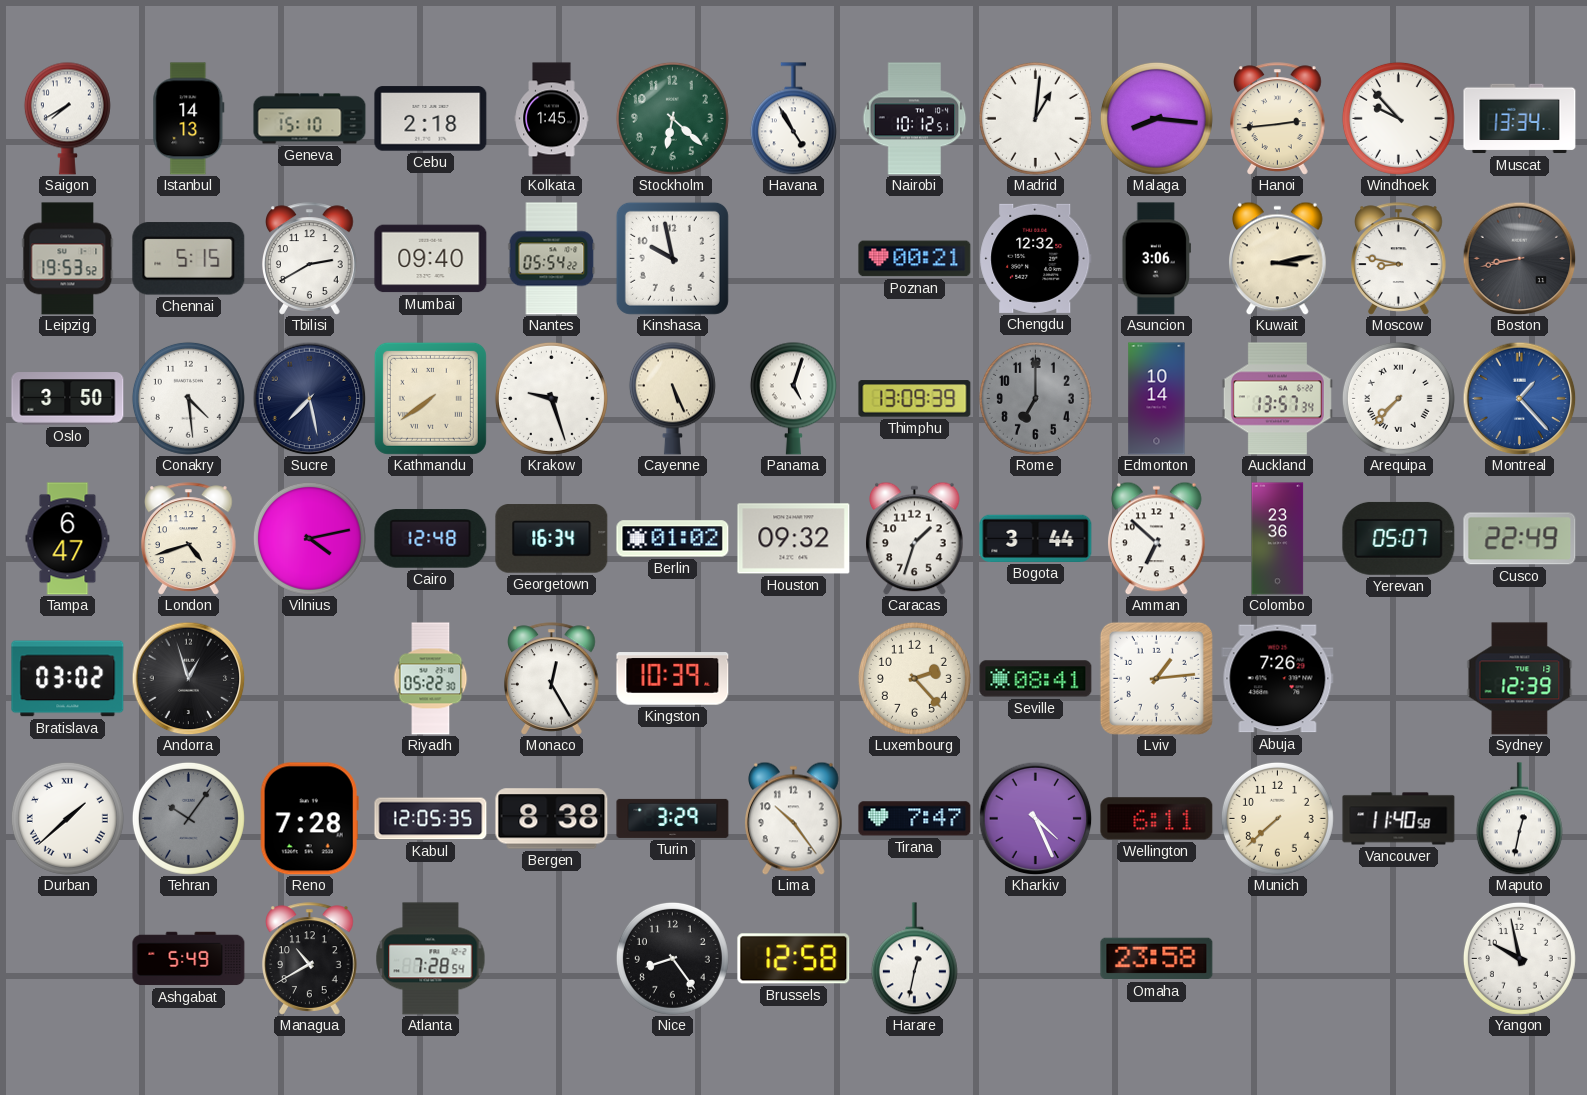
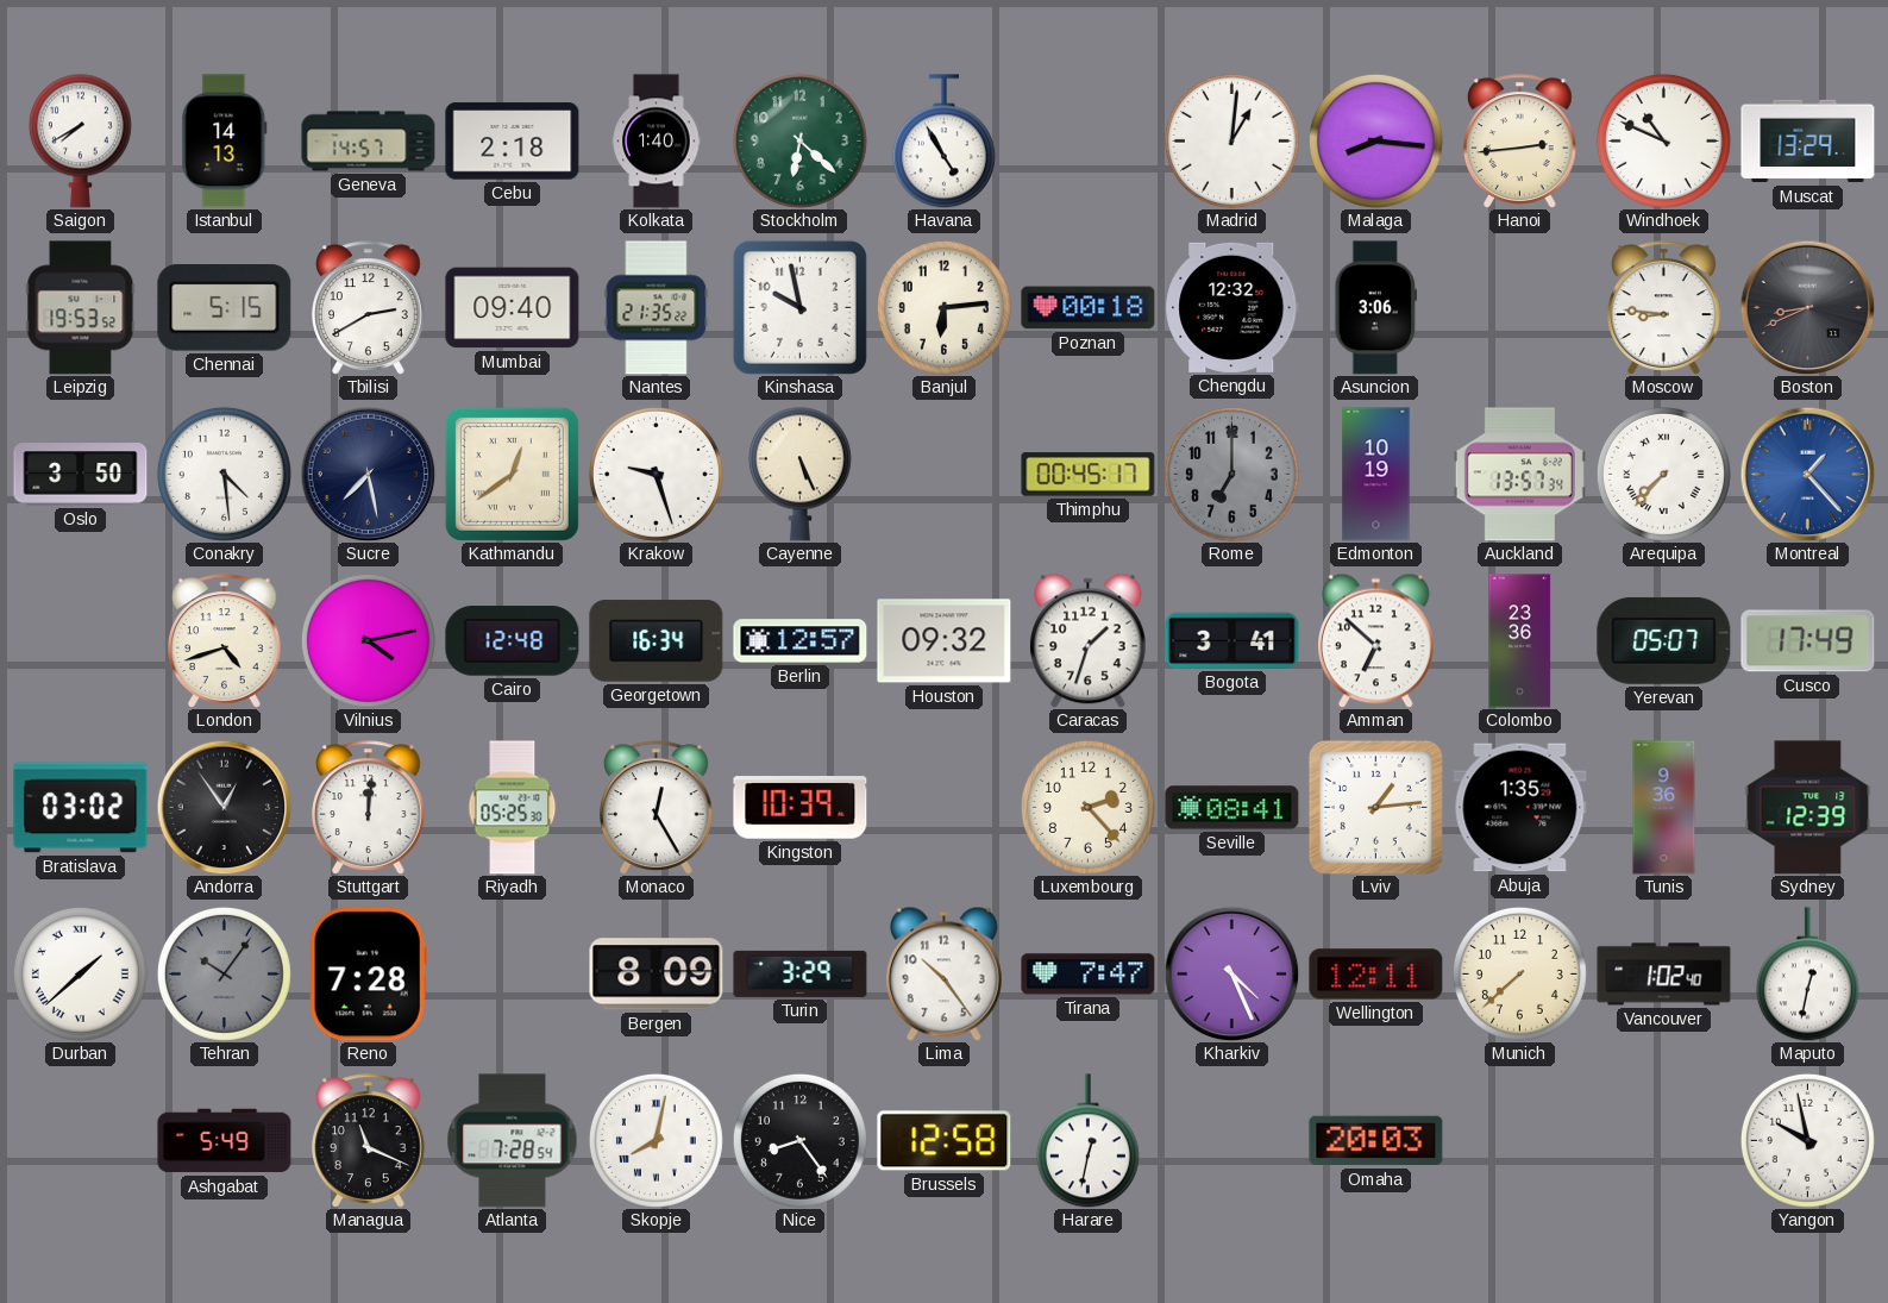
Geneva: 15:10 -> 14:57 (369, 142)
Kolkata: 1:45 -> 1:40 (657, 142)
Nairobi: 10:12 -> none (915, 119)
Windhoek: 9:53 -> 10:49 (1663, 140)
Muscat: 13:34 -> 13:29 (1808, 142)
Nantes: 05:54 -> 21:35 (657, 308)
Banjul: none -> 6:14 (943, 307)
Poznan: 00:21 -> 00:18 (1089, 308)
Kuwait: 3:13 -> none (1278, 258)
Moscow: 8:47 -> 8:46 (1664, 308)
Boston: 8:43 -> 8:41 (1807, 307)
Kathmandu: 7:39 -> 12:39 (512, 474)
Panama: 5:03 -> none (793, 398)
Thimphu: 13:09 -> 00:45 (1089, 475)
Edmonton: 10:14 -> 10:19 (1376, 475)
Tampa: 6:47 -> none (68, 539)
Berlin: 01:02 -> 12:57 (801, 641)
Bogota: 3:44 -> 3:41 (1232, 640)
Cusco: 22:49 -> 17:49 (1808, 641)
Andorra: 12:57 -> 12:54 (224, 807)
Stuttgart: none -> 12:01 (369, 808)
Riyadh: 05:22 -> 05:25 (513, 808)
Abuja: 7:26 -> 1:35 (1520, 808)
Tunis: none -> 9:36 (1664, 808)
Kabul: 12:05 -> none (431, 819)
Bergen: 8:38 -> 8:09 (657, 975)
Wellington: 6:11 -> 12:11 (1376, 975)
Vancouver: 11:40 -> 1:02 (1664, 975)
Managua: 10:40 -> 11:19 (369, 1141)
Skopje: none -> 8:02 (656, 1140)
Omaha: 23:58 -> 20:03 (1376, 1141)
